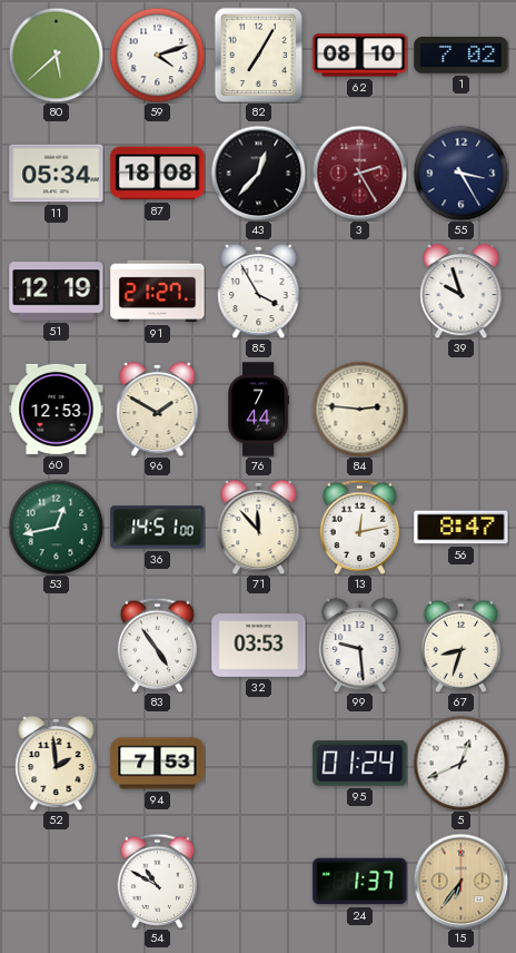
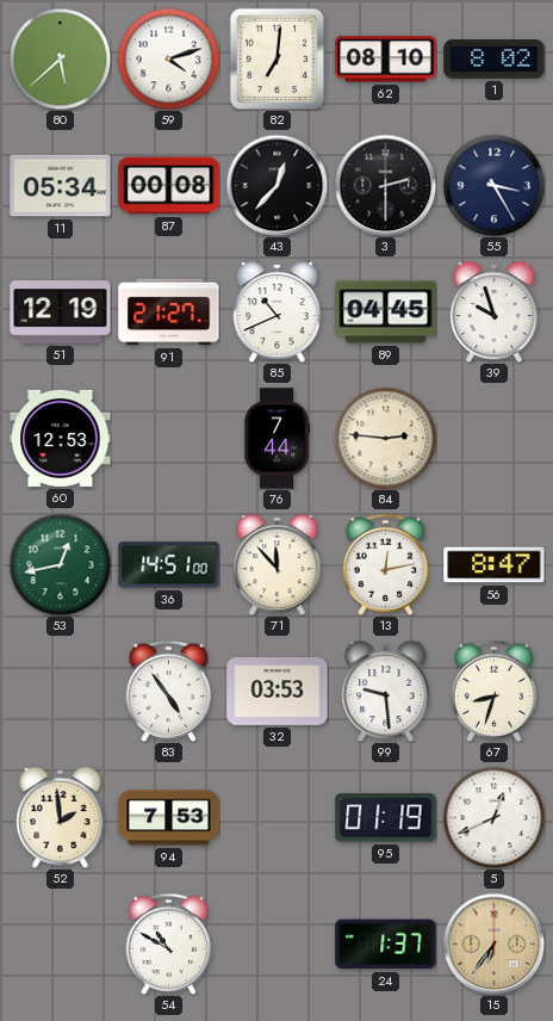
82: 7:05 -> 7:01 (278, 58)
1: 7:02 -> 8:02 (495, 60)
87: 18:08 -> 00:08 (169, 186)
3: 2:25 -> 2:30 (385, 185)
3 dial: burgundy -> black (385, 185)
85: 3:55 -> 10:41 (278, 311)
89: none -> 04:45 (386, 313)
96: 1:50 -> none (158, 409)
95: 01:24 -> 01:19 (386, 818)
